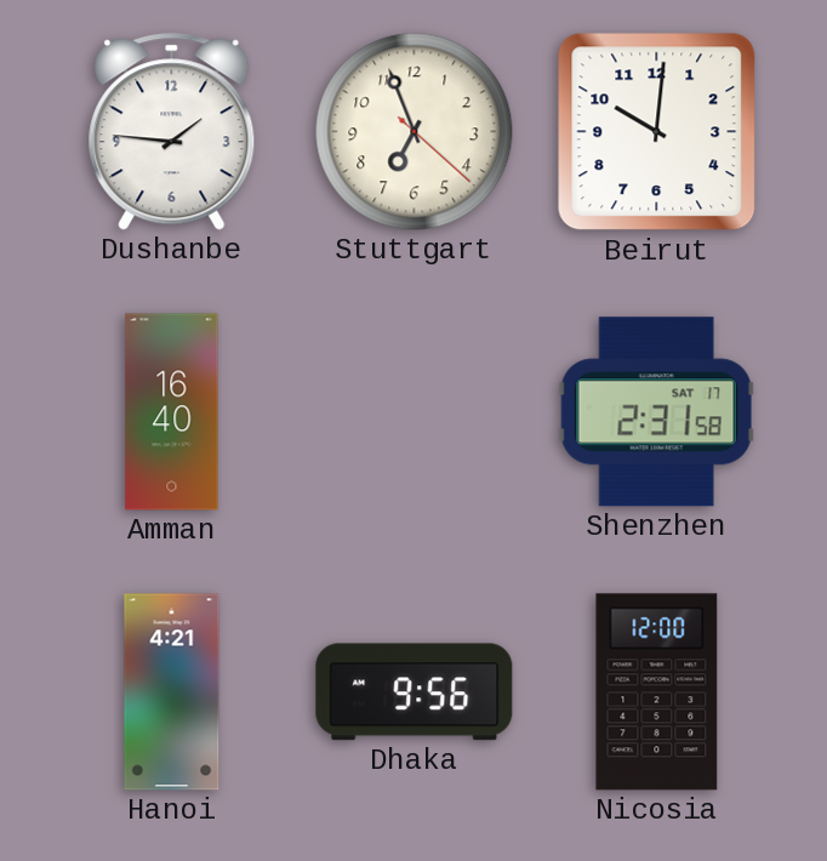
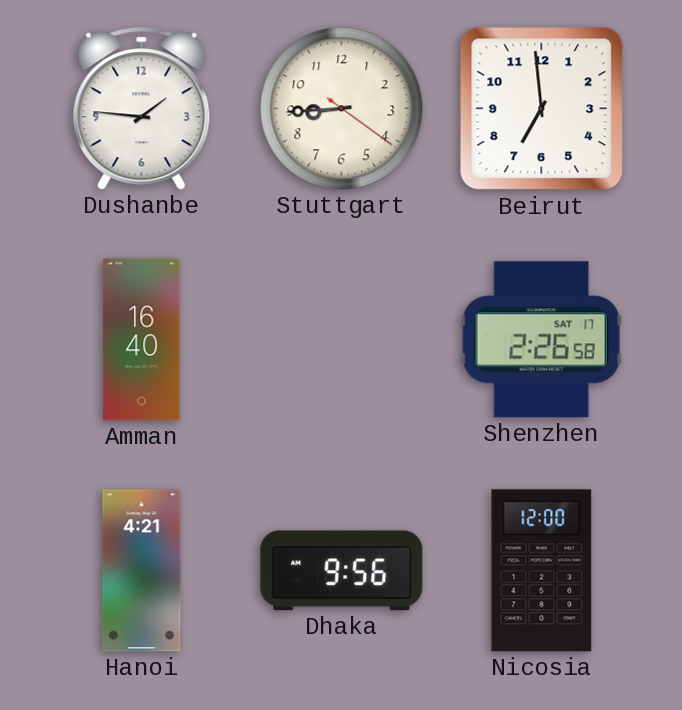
Stuttgart: 6:56 -> 8:44 (342, 109)
Beirut: 10:01 -> 6:59 (542, 109)
Shenzhen: 2:31 -> 2:26 (541, 340)
